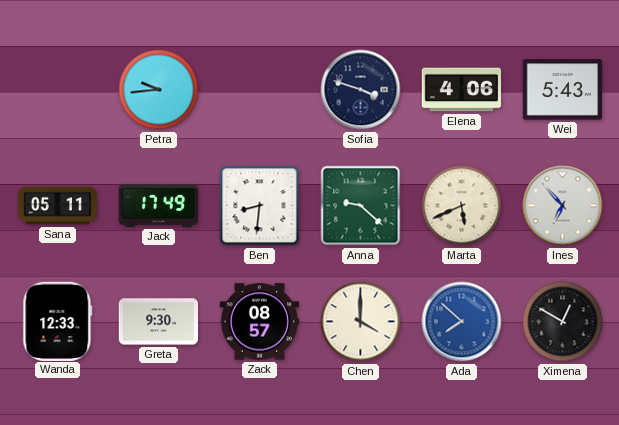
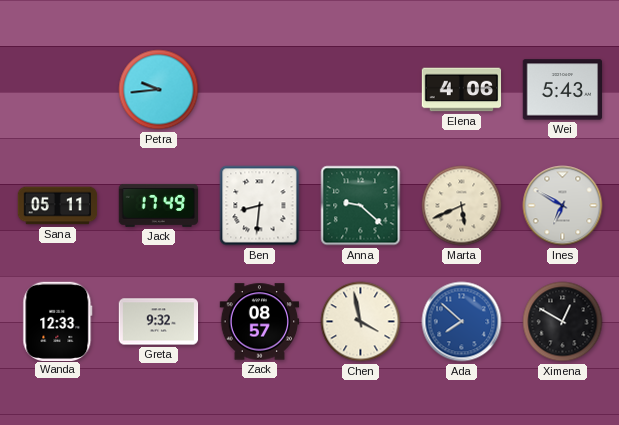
Sofia: 3:48 -> none (361, 90)
Ines: 6:53 -> 6:50 (563, 206)
Greta: 9:30 -> 9:32 (159, 322)
Chen: 4:00 -> 3:58 (361, 322)
